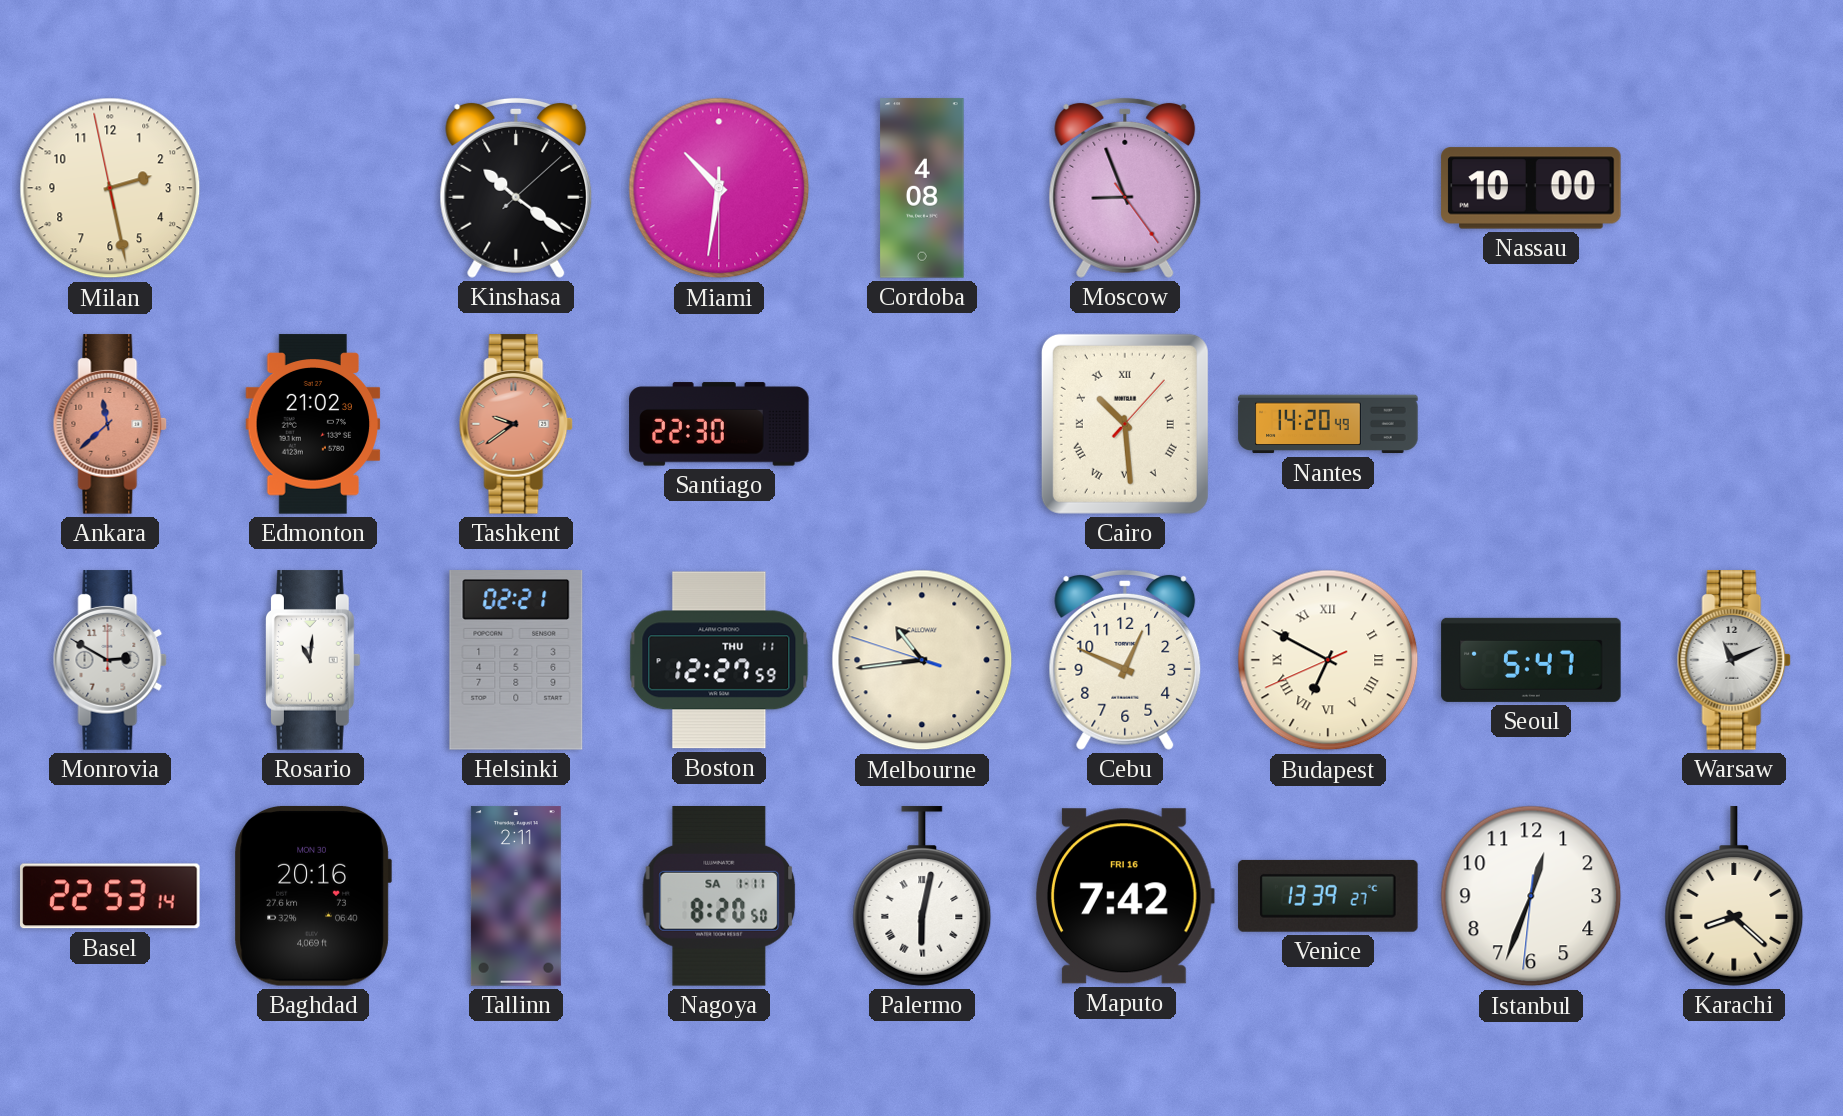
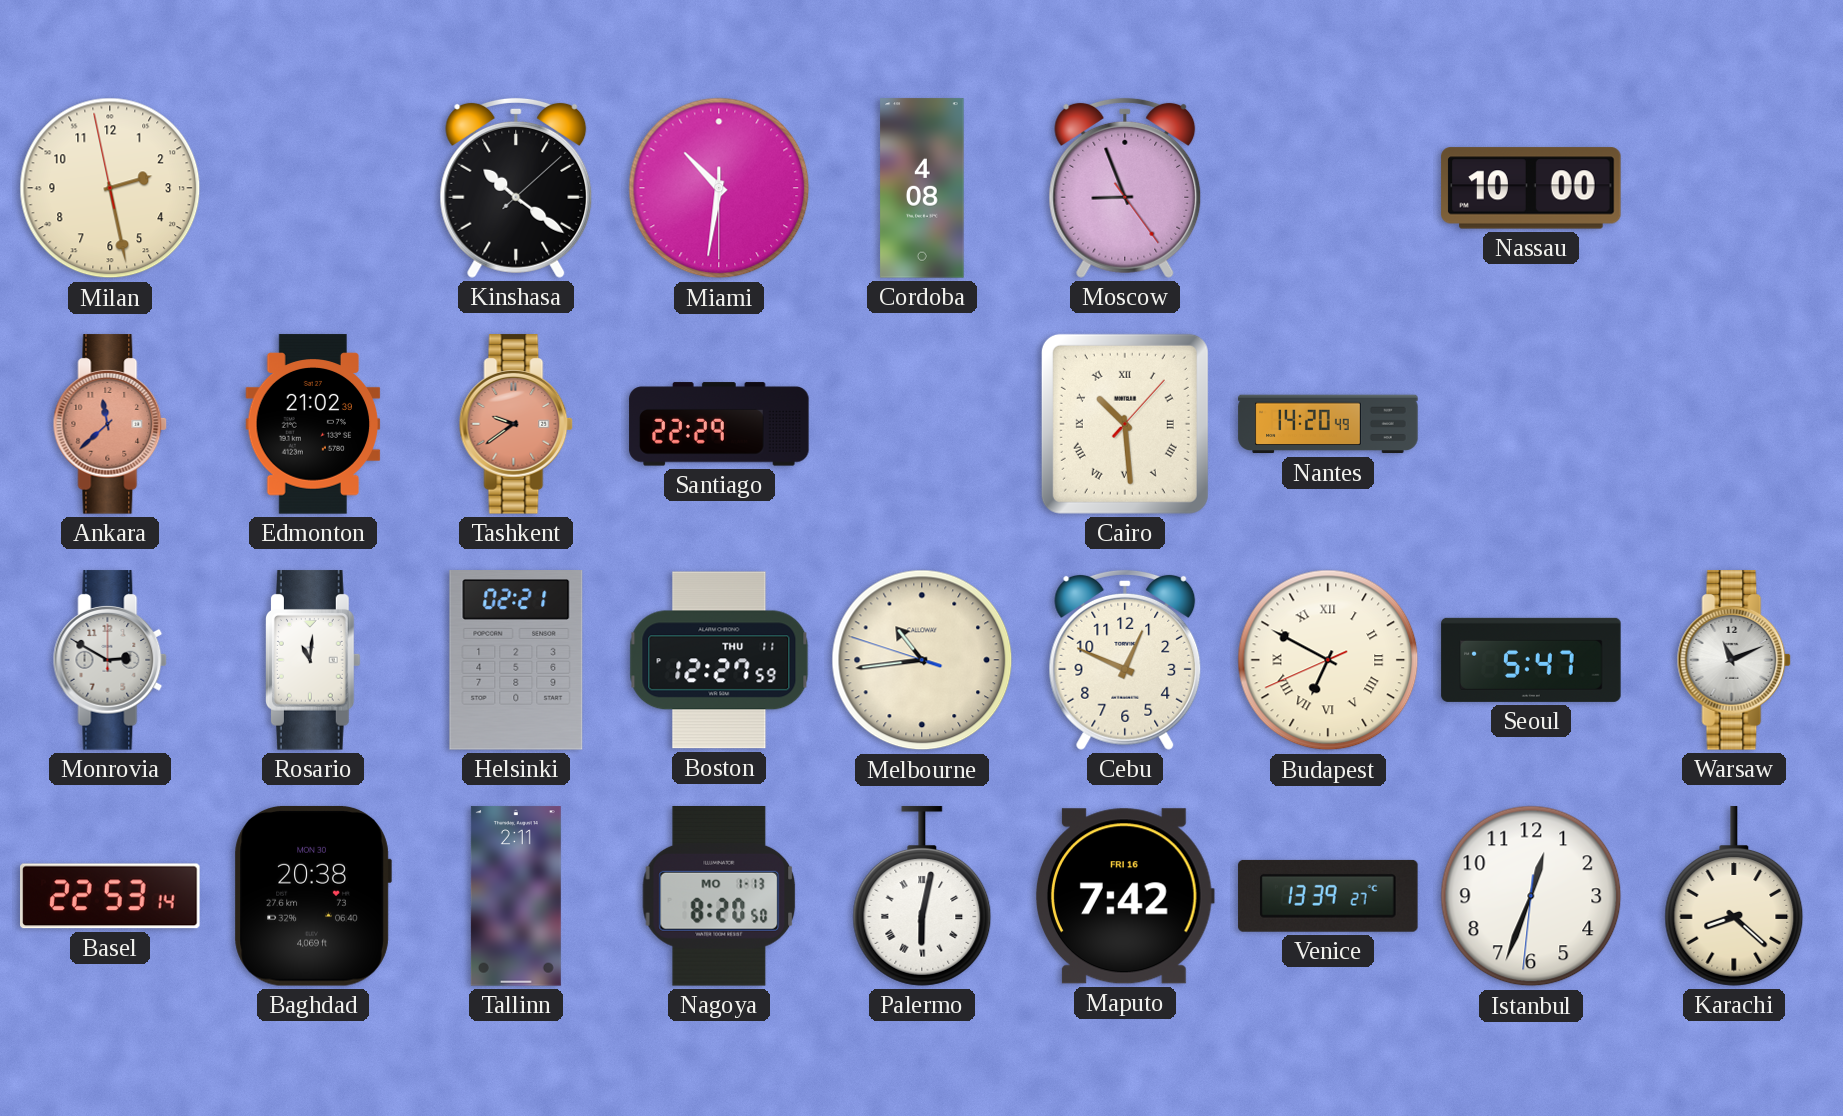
Santiago: 22:30 -> 22:29 (719, 424)
Baghdad: 20:16 -> 20:38 (313, 896)
Nagoya date: SA 1-11 -> MO 1-13 (719, 896)
